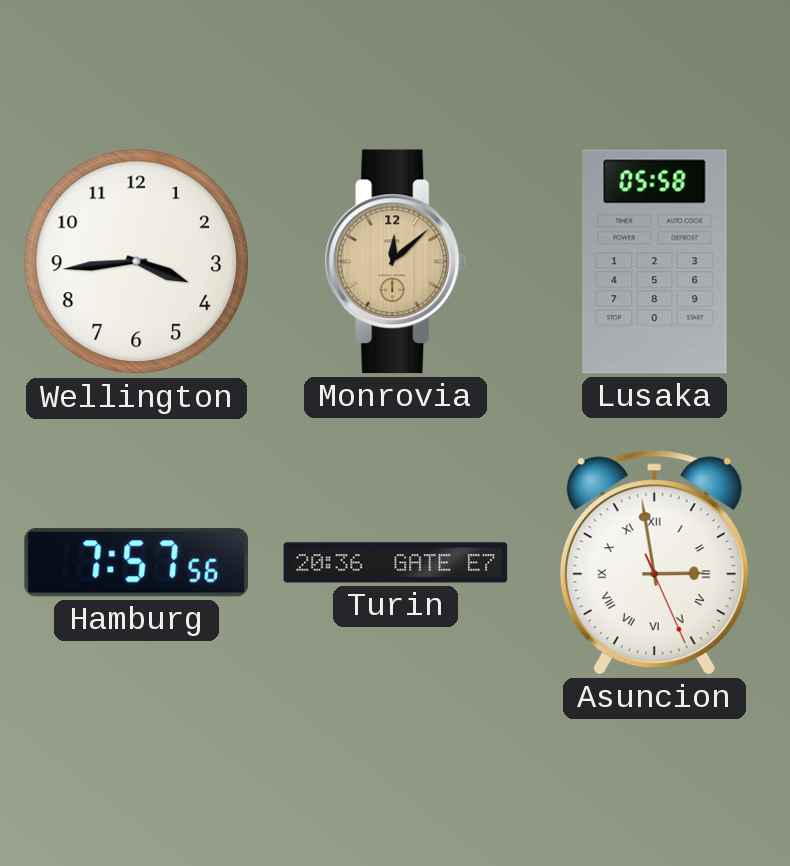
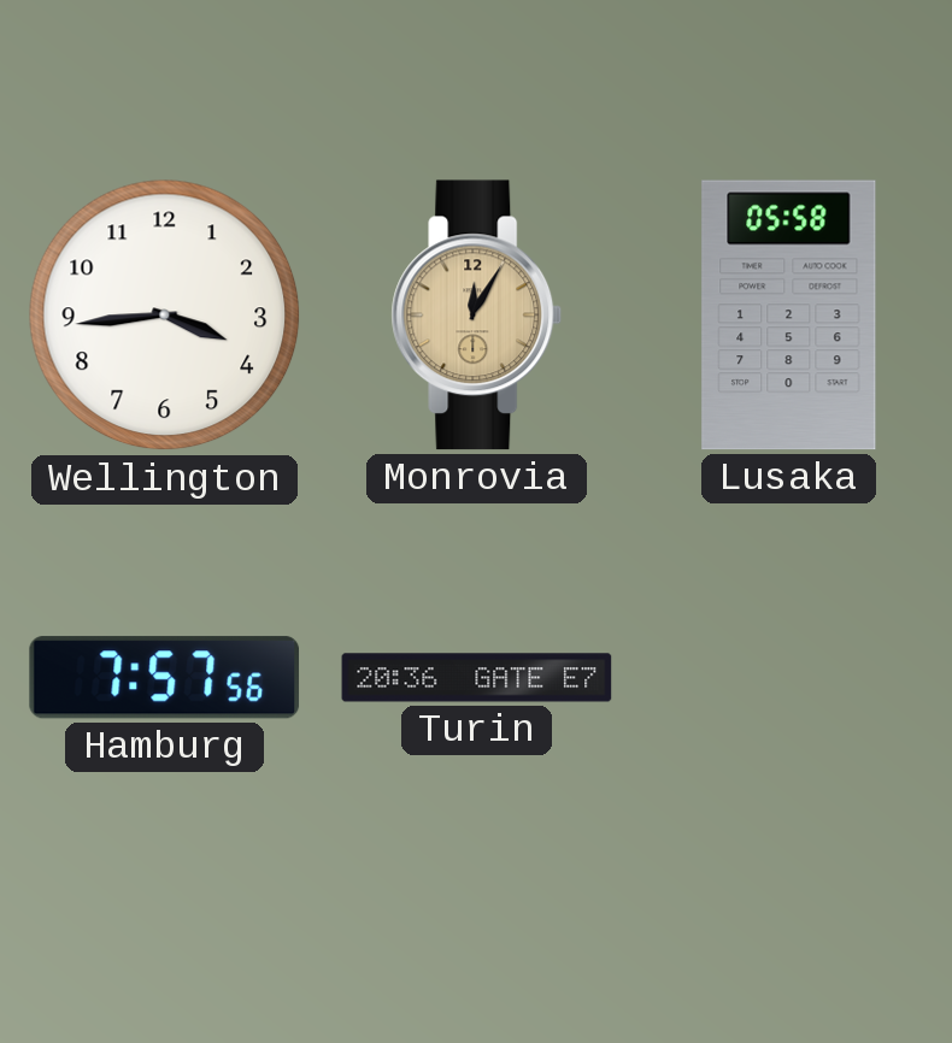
Monrovia: 12:08 -> 12:05 (477, 316)
Asuncion: 2:58 -> none (654, 563)
